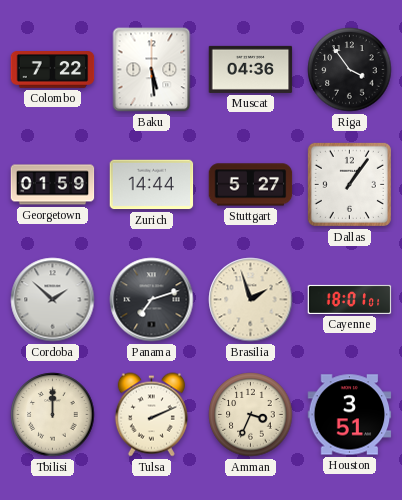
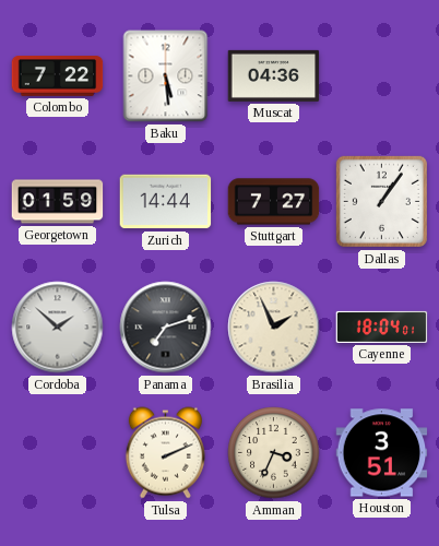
Riga: 3:54 -> none (350, 70)
Stuttgart: 5:27 -> 7:27 (274, 202)
Brasilia: 1:57 -> 1:56 (274, 328)
Cayenne: 18:01 -> 18:04 (382, 327)
Tbilisi: 12:00 -> none (53, 415)
